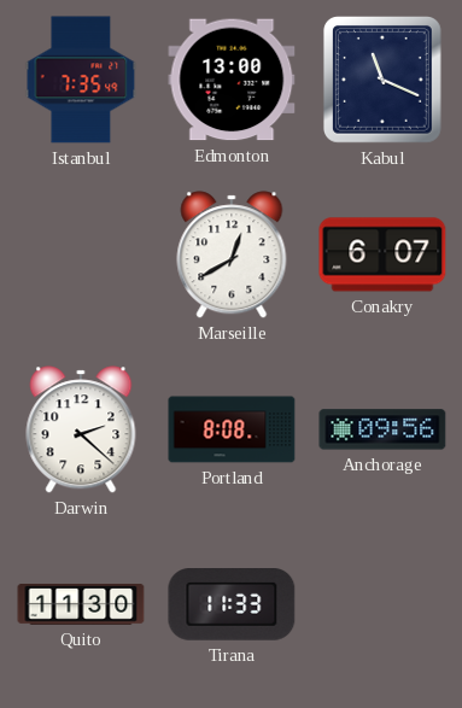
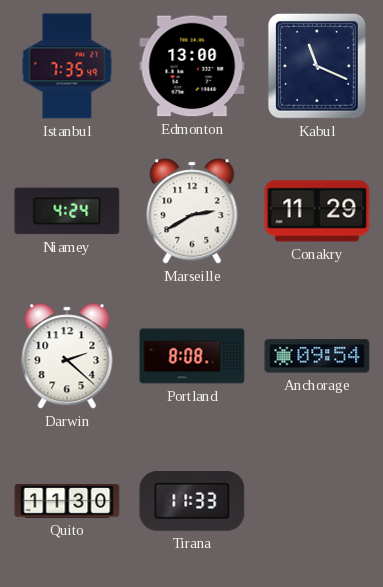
Niamey: none -> 4:24 (67, 211)
Marseille: 12:40 -> 2:40 (192, 211)
Conakry: 6:07 -> 11:29 (317, 211)
Anchorage: 09:56 -> 09:54 (317, 356)
